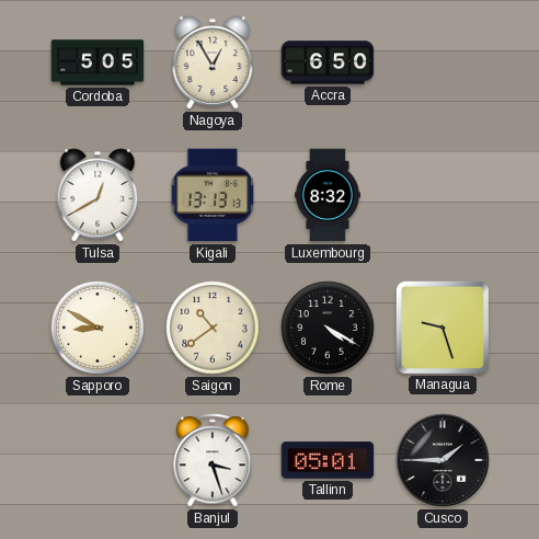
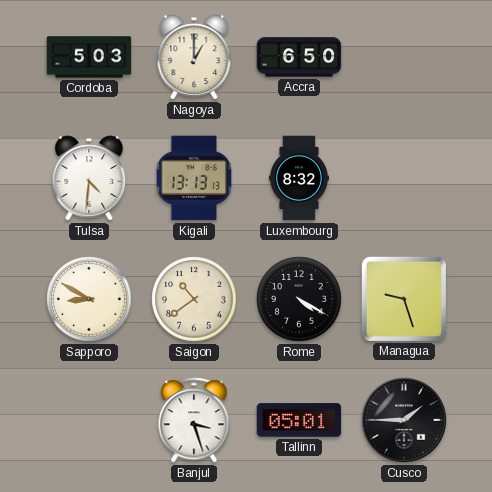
Cordoba: 5:05 -> 5:03 (89, 57)
Nagoya: 12:55 -> 1:00 (194, 57)
Tulsa: 12:40 -> 4:31 (89, 178)
